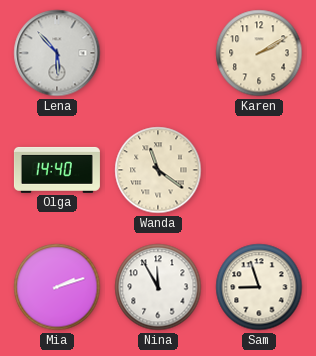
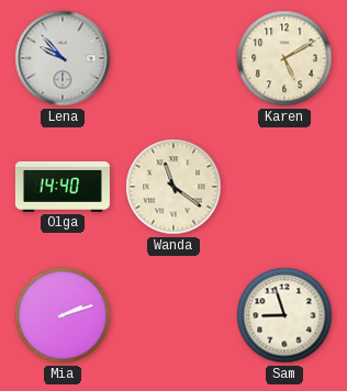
Lena: 5:53 -> 9:53 (63, 58)
Karen: 2:10 -> 5:10 (284, 58)
Nina: 11:55 -> none (158, 287)
